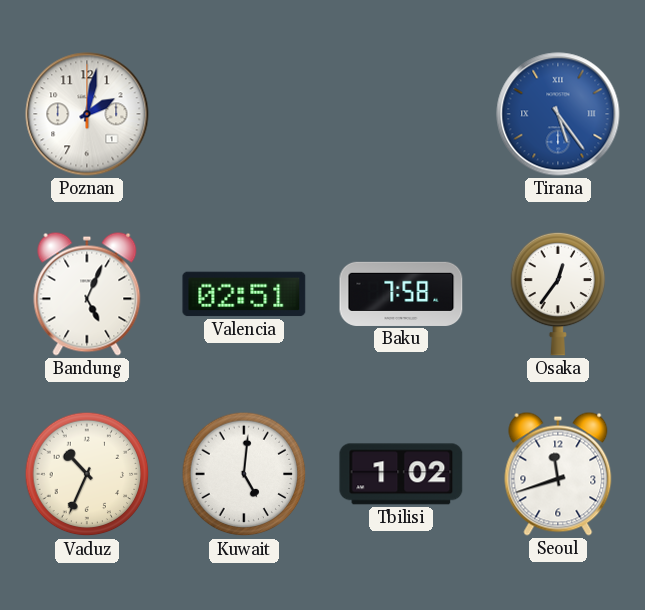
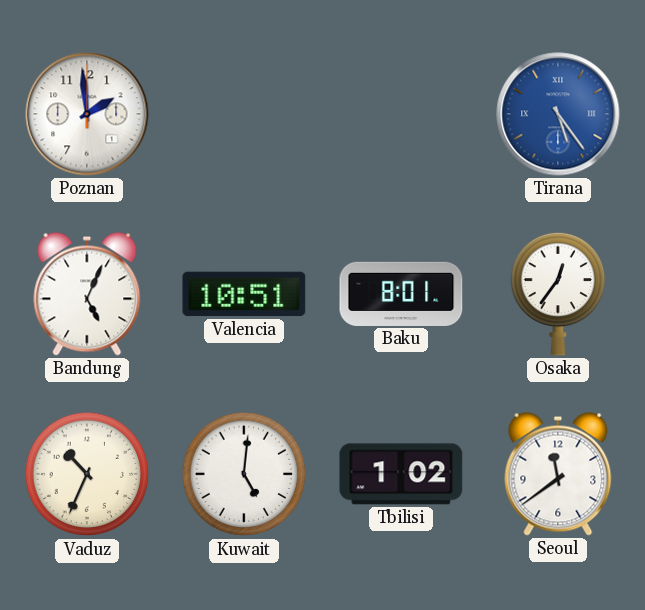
Poznan: 2:02 -> 1:59 (87, 114)
Valencia: 02:51 -> 10:51 (244, 294)
Baku: 7:58 -> 8:01 (401, 294)
Seoul: 11:42 -> 11:39 (558, 474)
